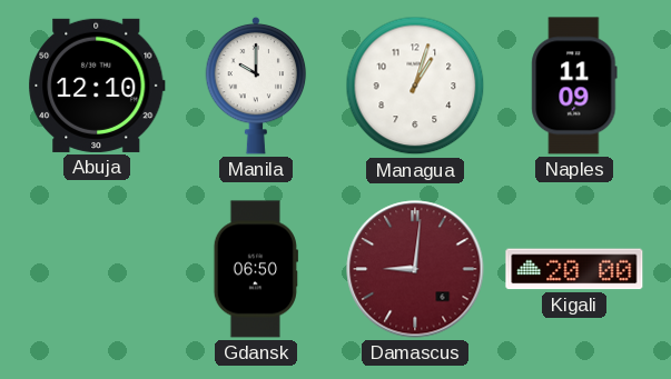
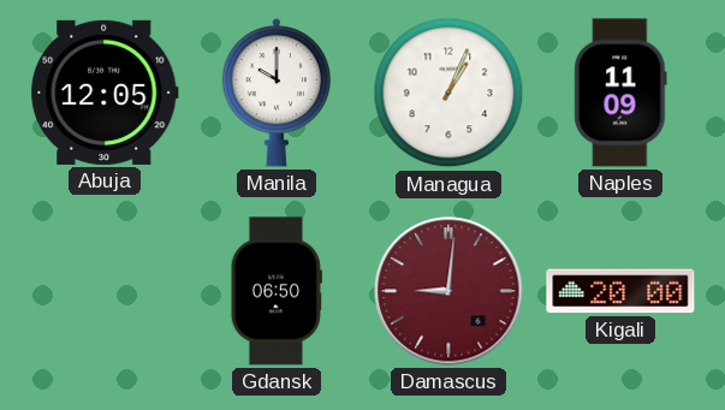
Abuja: 12:10 -> 12:05 (105, 93)
Managua: 1:03 -> 1:04 (448, 93)
